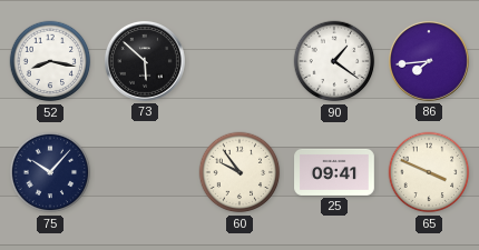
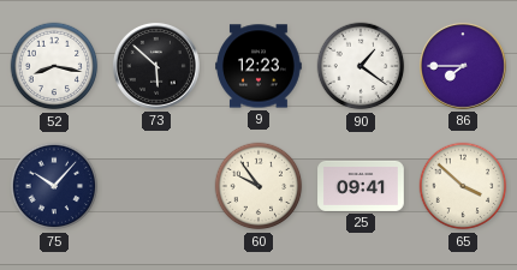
9: none -> 12:23 (258, 66)
86: 7:44 -> 7:45 (463, 66)
65: 3:49 -> 3:52 (463, 186)
